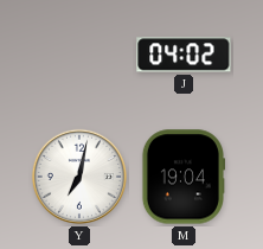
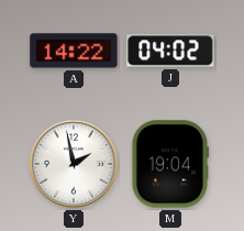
A: none -> 14:22 (74, 51)
Y: 7:02 -> 1:58 (74, 164)
